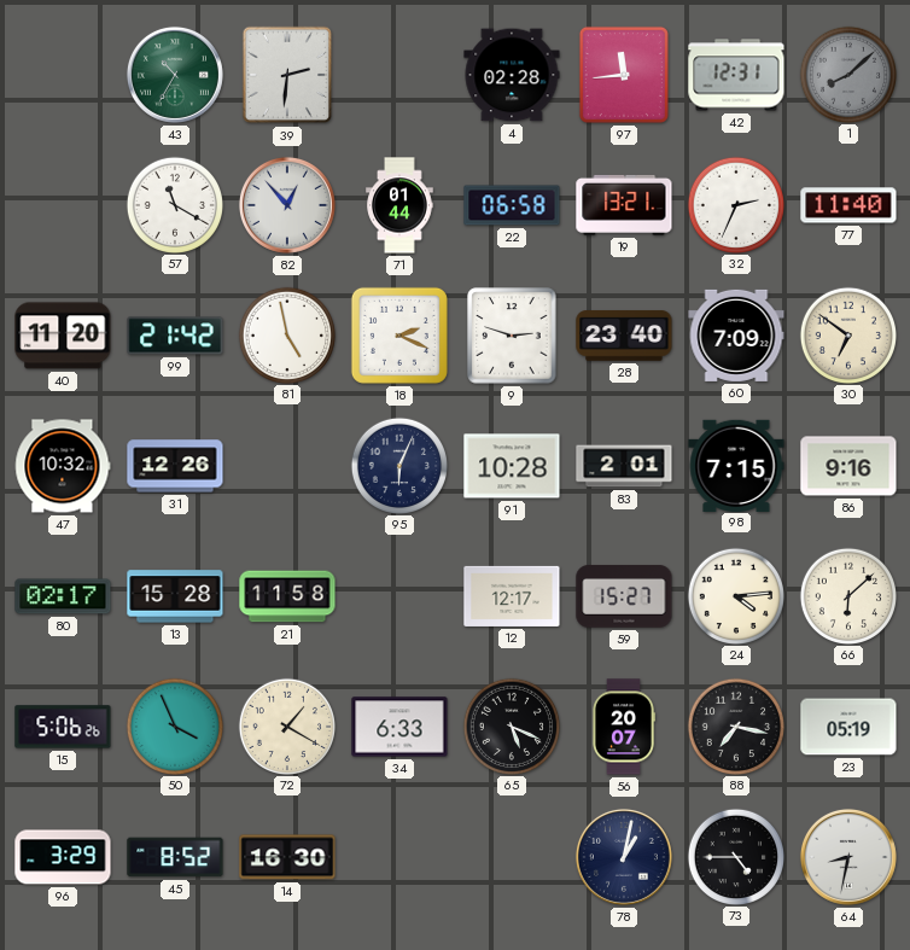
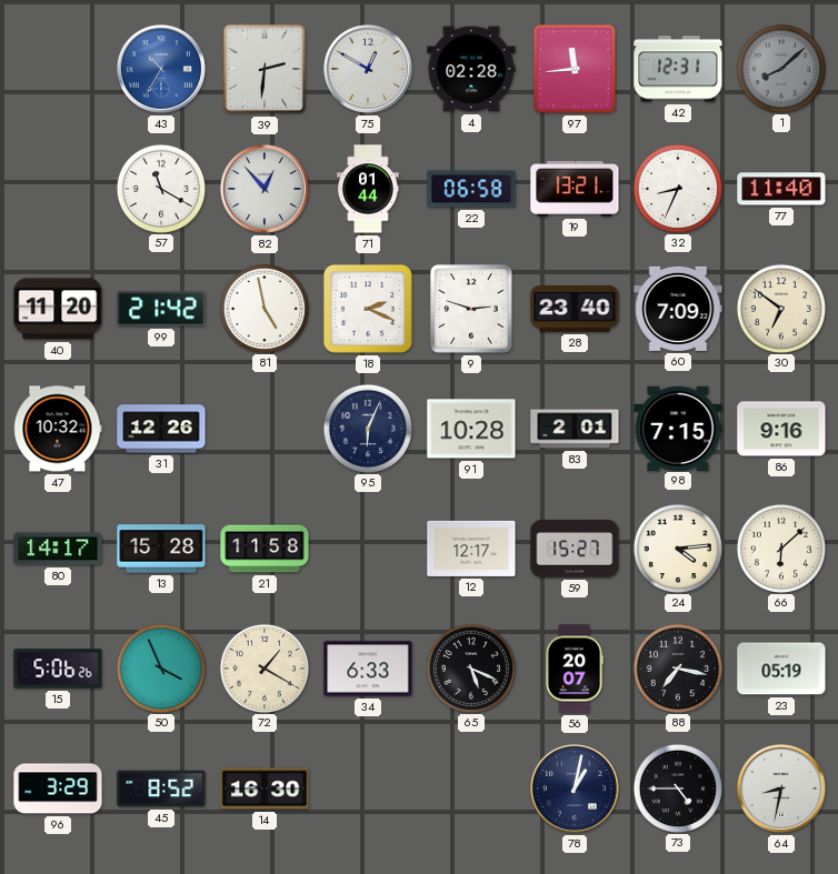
43 dial: green -> blue (161, 69)
75: none -> 12:50 (368, 69)
32: 2:34 -> 8:34 (677, 188)
80: 02:17 -> 14:17 (58, 549)
